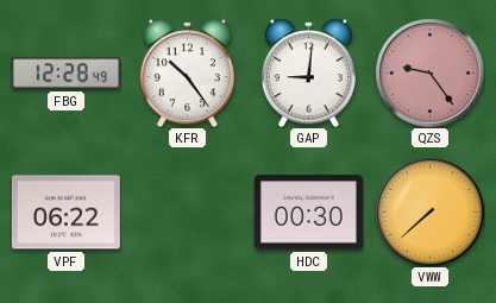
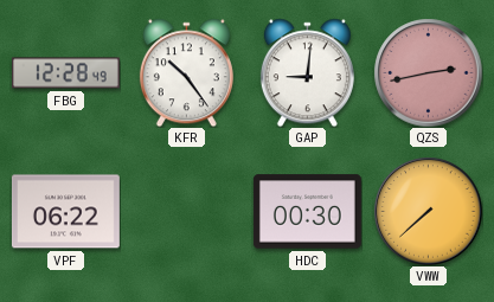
QZS: 9:24 -> 2:43 (428, 72)
